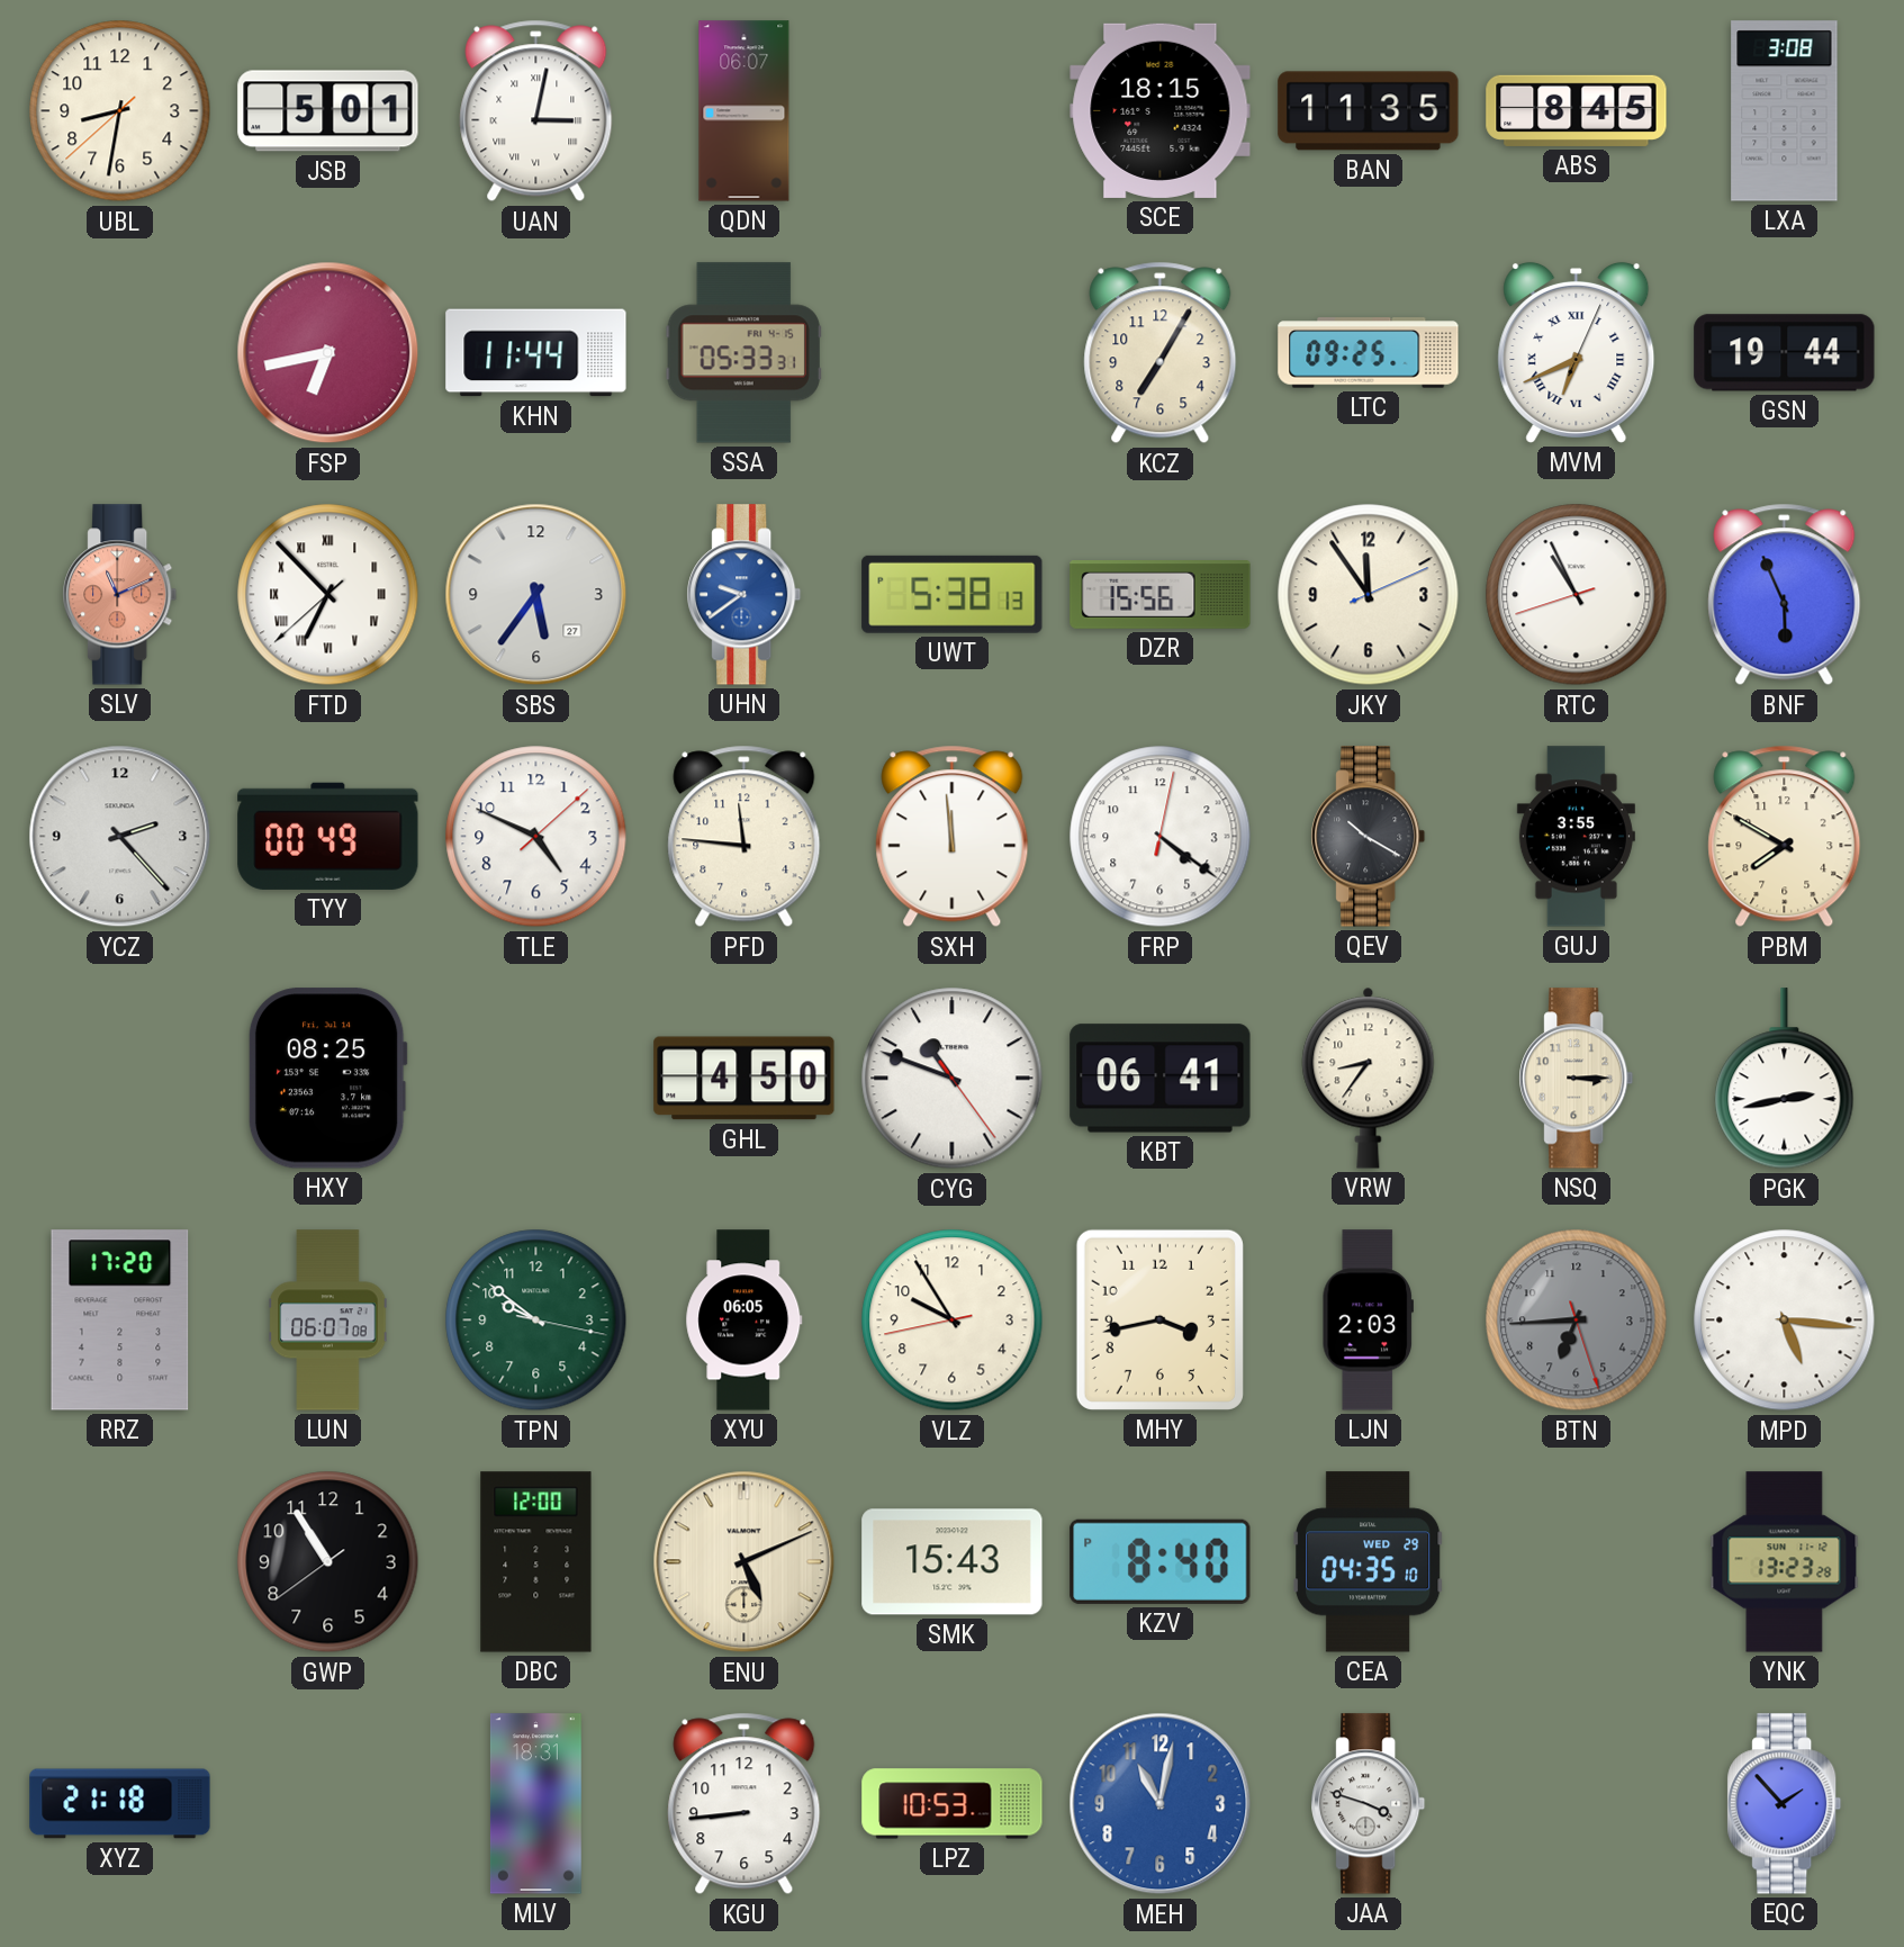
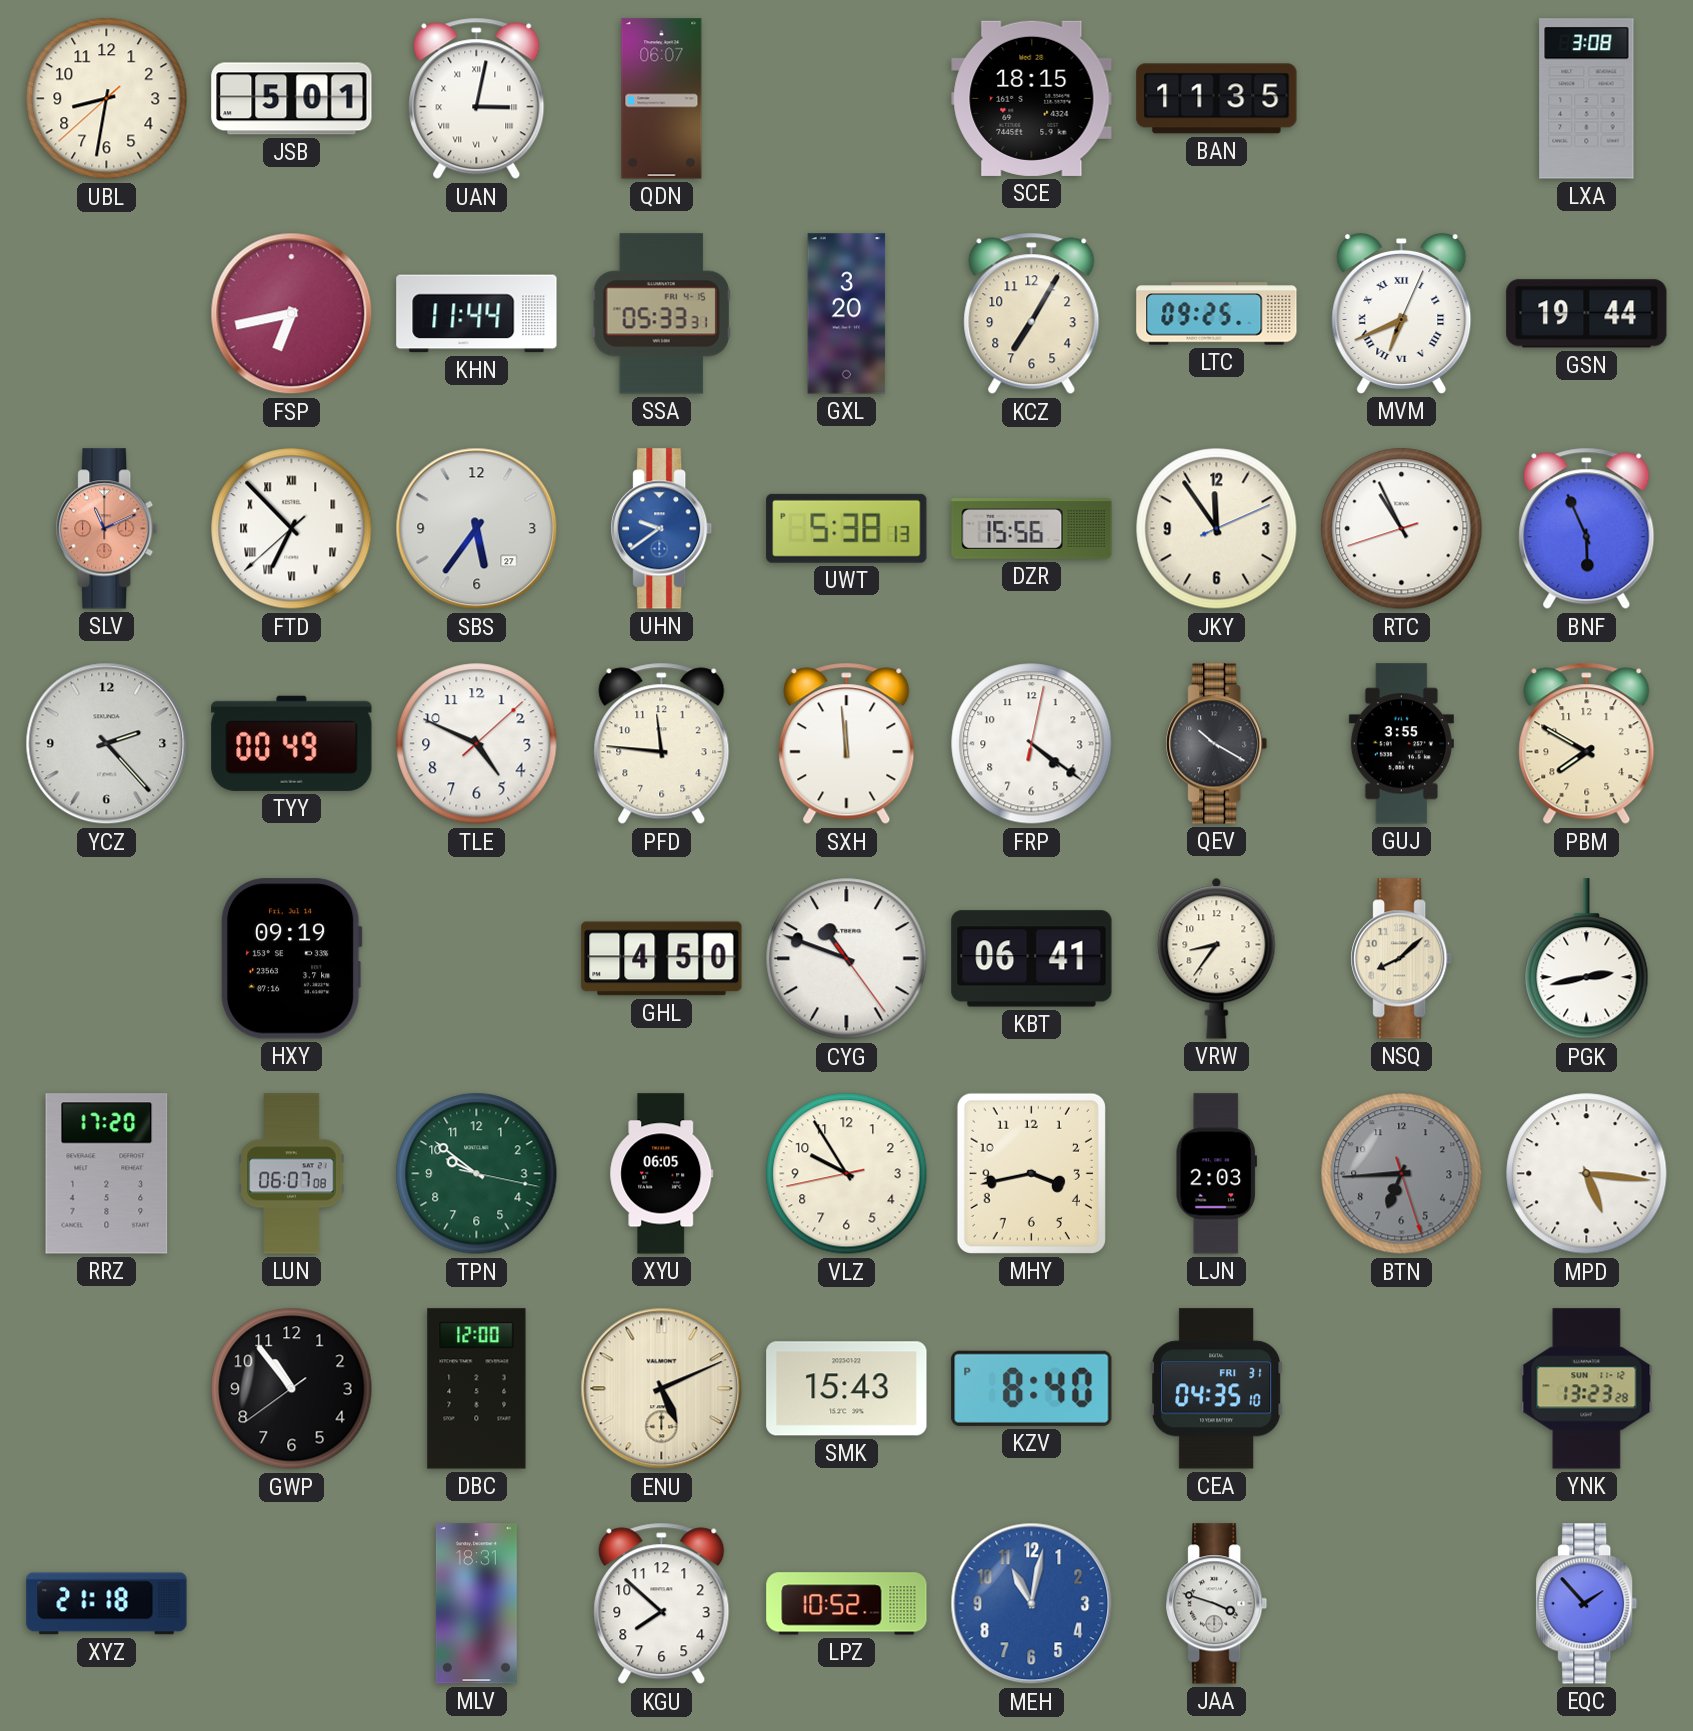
ABS: 8:45 -> none (1577, 110)
GXL: none -> 3:20 (847, 314)
HXY: 08:25 -> 09:19 (291, 959)
NSQ: 3:15 -> 8:08 (1402, 959)
GWP: 10:54 -> 10:53 (292, 1389)
CEA date: WED 29 -> FRI 31 (1217, 1389)
KGU: 8:44 -> 7:52 (662, 1604)
LPZ: 10:53 -> 10:52 (847, 1604)
